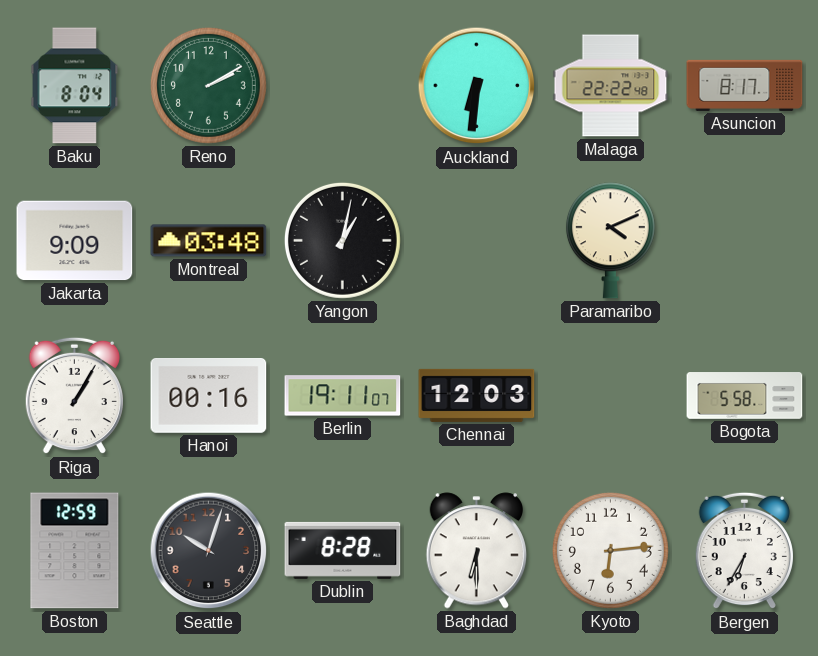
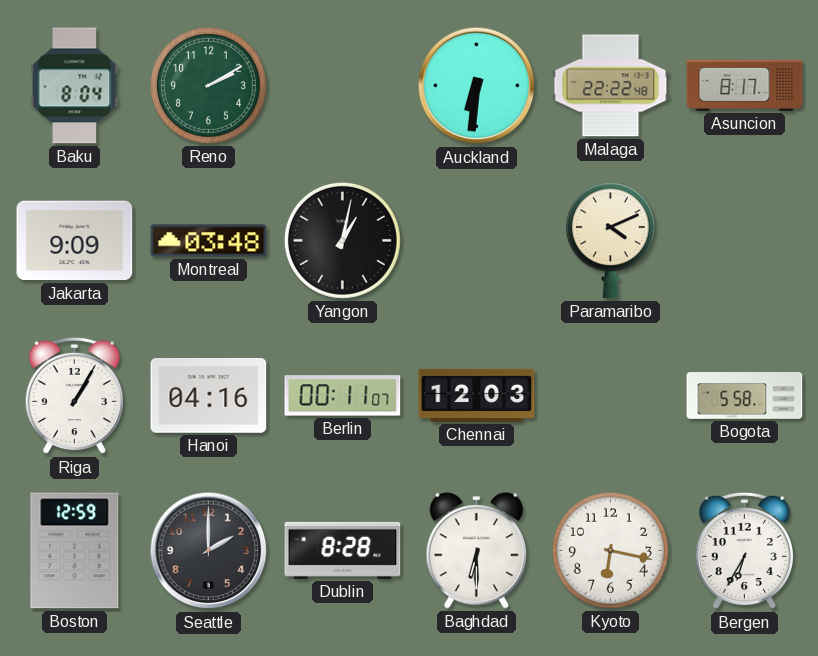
Hanoi: 00:16 -> 04:16 (209, 396)
Berlin: 19:11 -> 00:11 (343, 396)
Seattle: 10:03 -> 2:00 (209, 551)
Kyoto: 6:14 -> 6:17 (610, 550)
